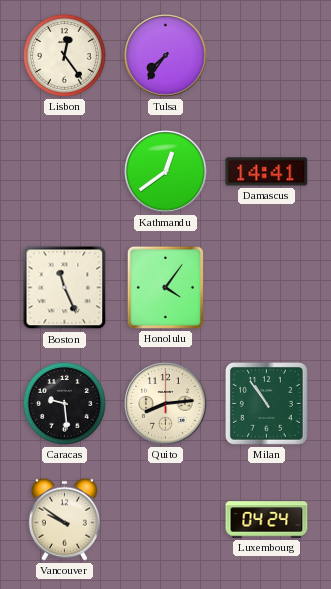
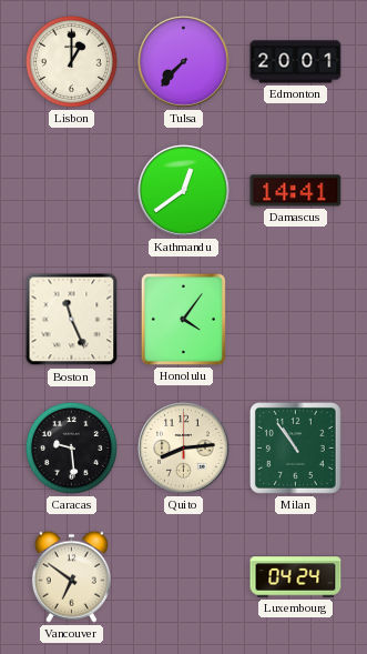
Lisbon: 12:24 -> 1:00 (71, 61)
Tulsa: 7:36 -> 7:37 (184, 62)
Edmonton: none -> 20:01 (296, 62)
Vancouver: 9:51 -> 6:51 (71, 576)
